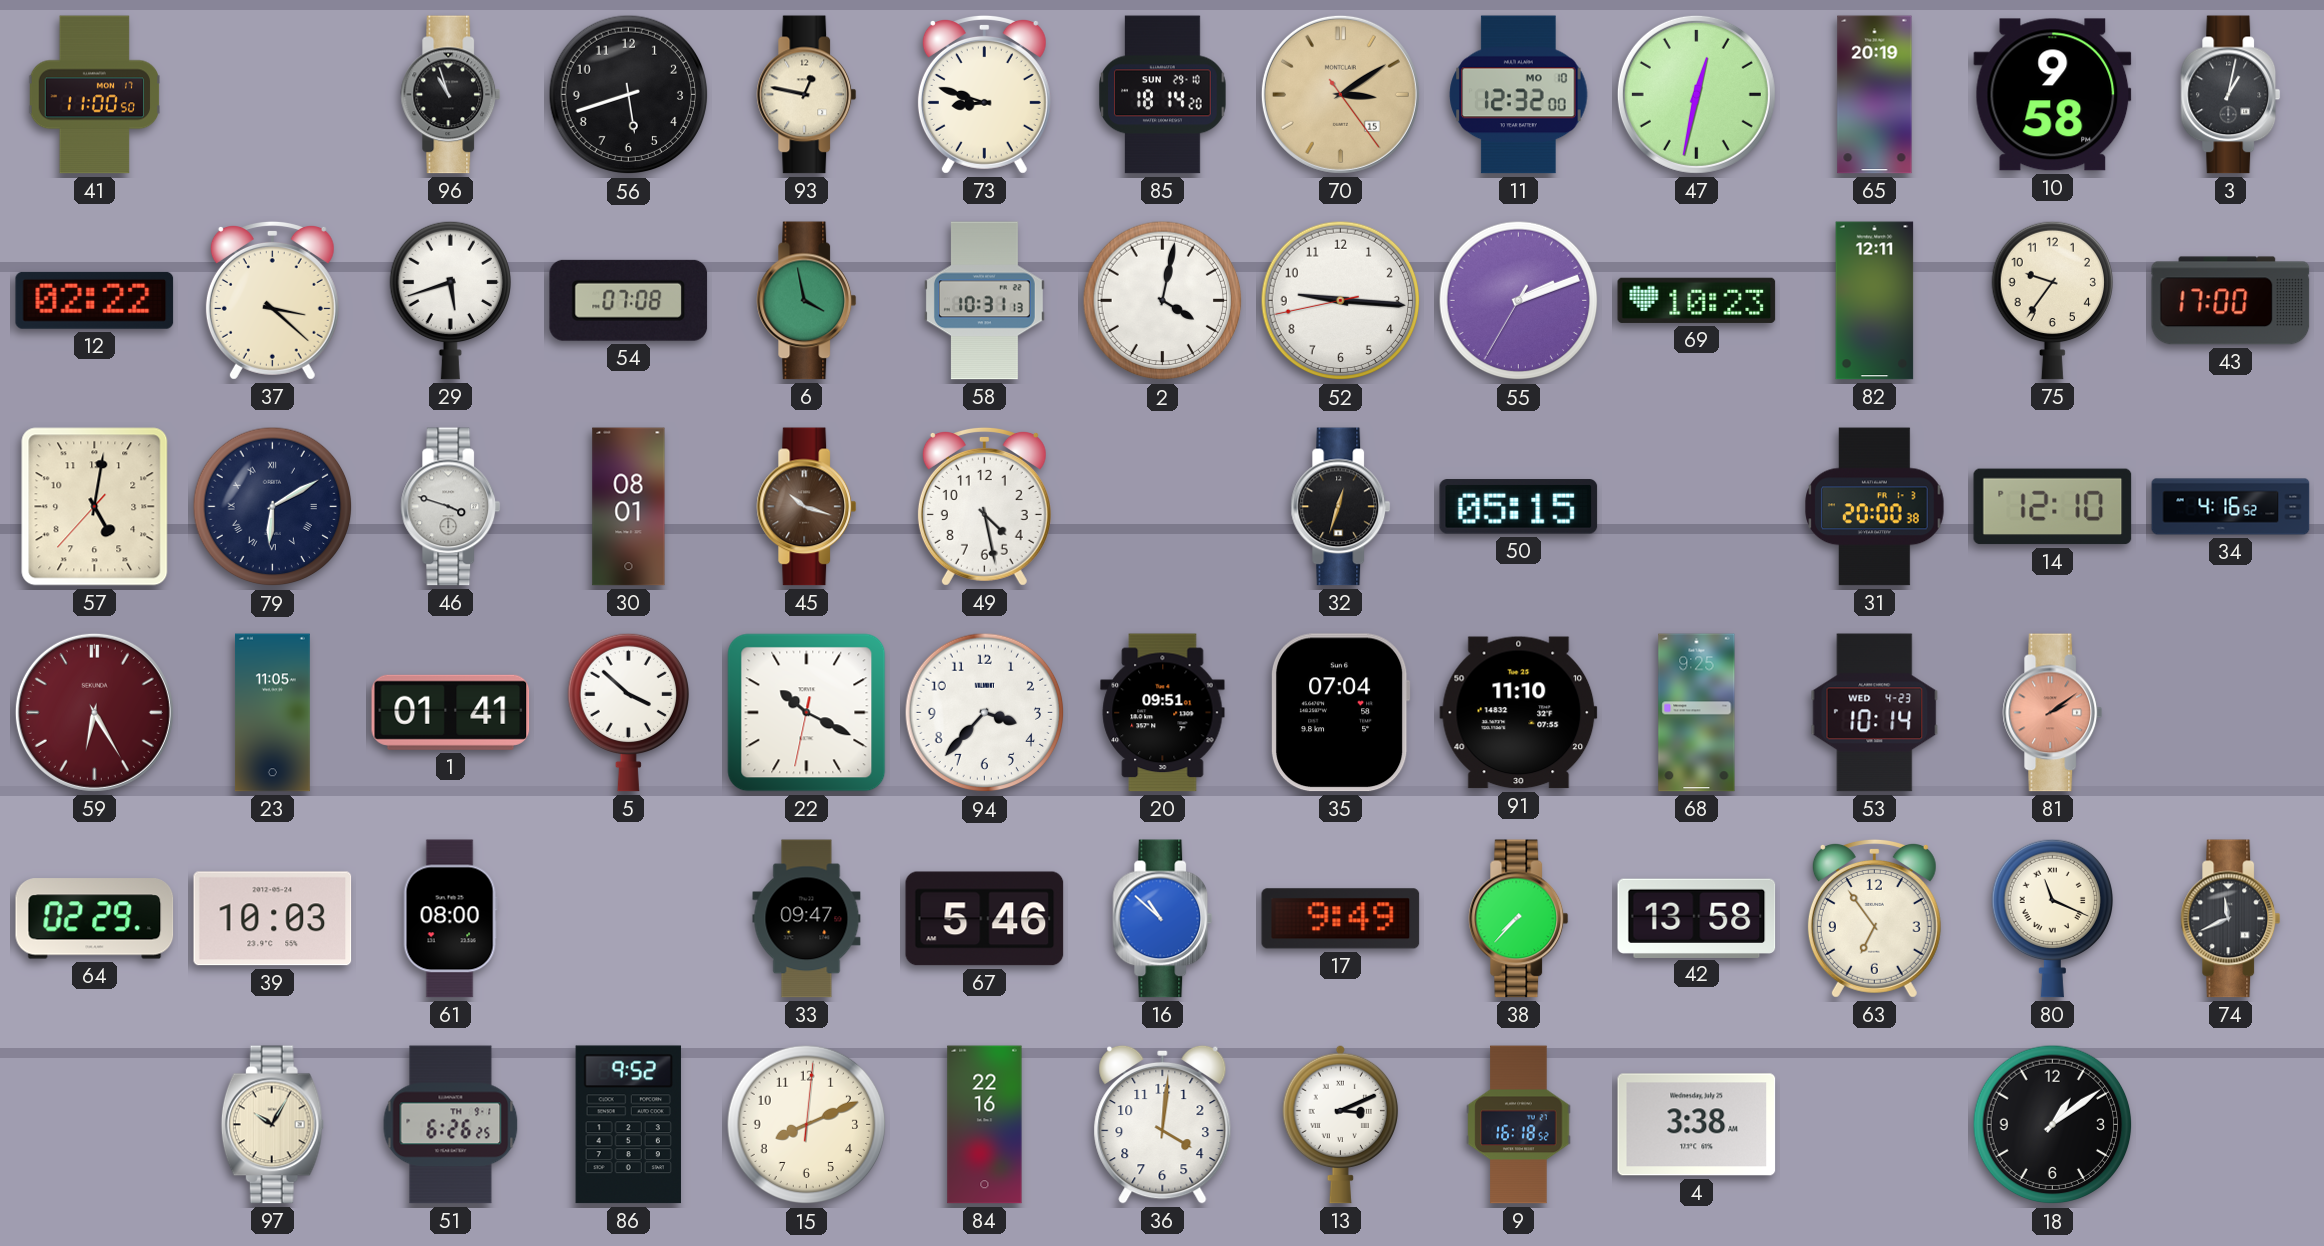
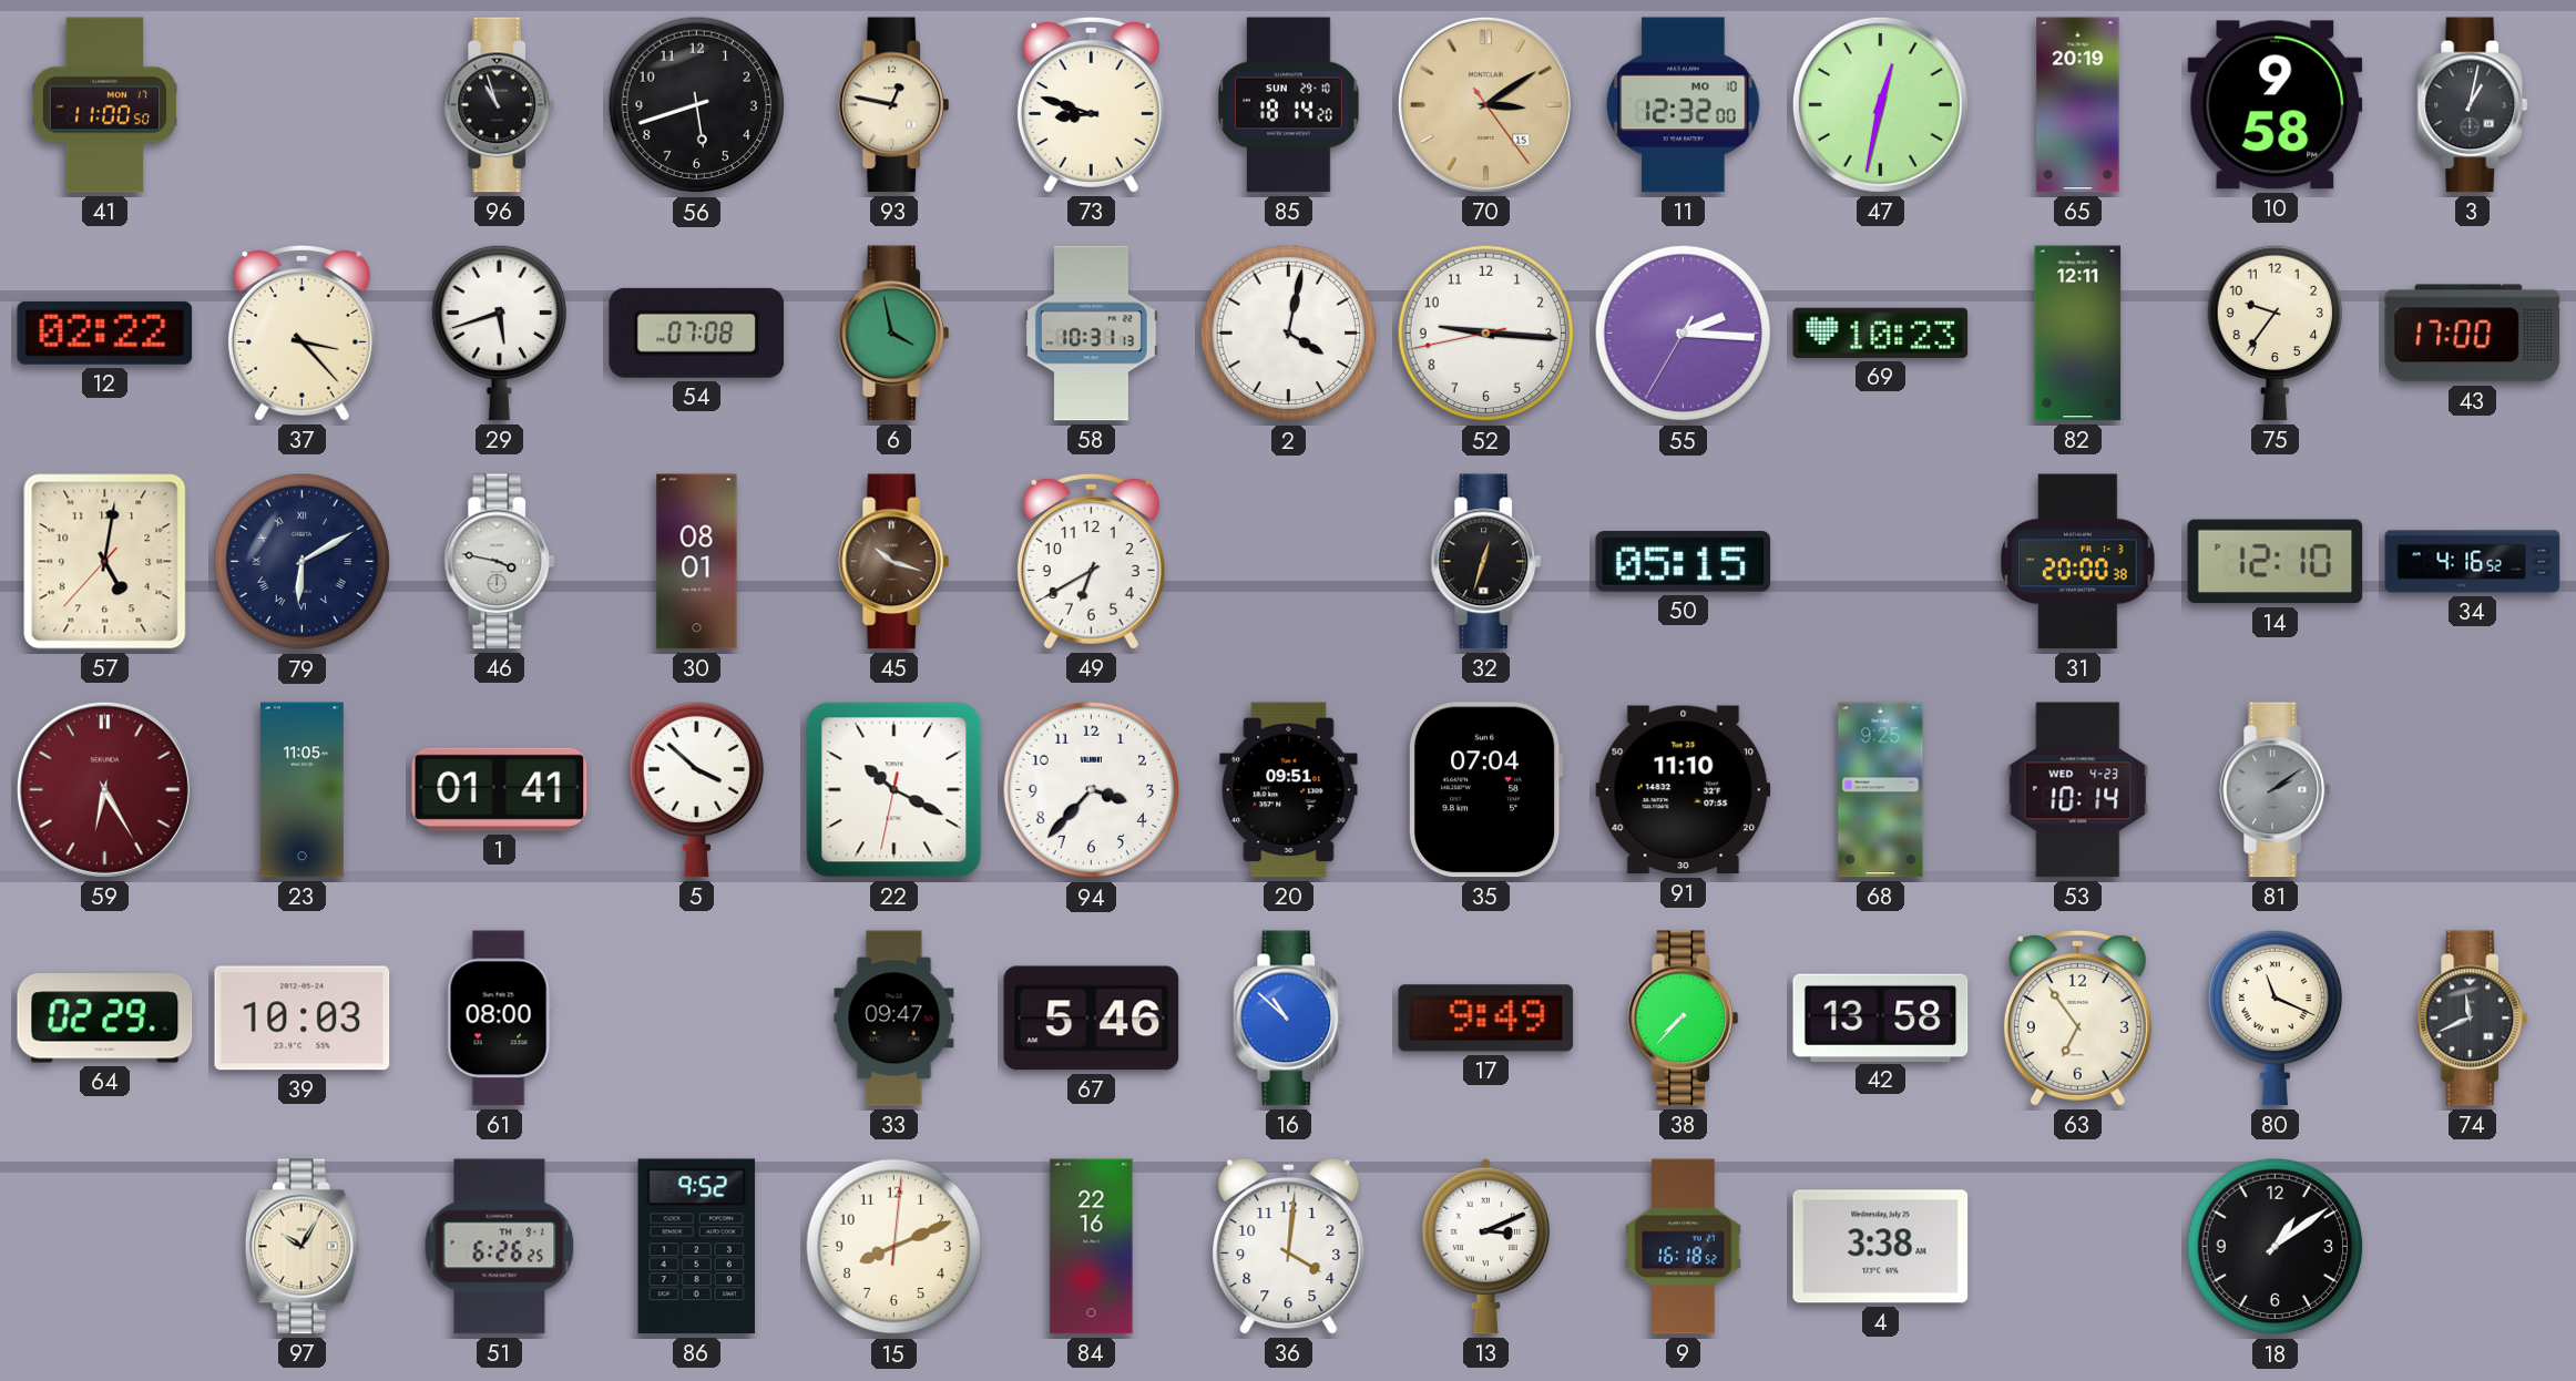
37: 3:22 -> 3:23 (301, 333)
55: 2:11 -> 2:15 (1684, 334)
46: 3:48 -> 3:47 (500, 562)
49: 4:28 -> 6:40 (1091, 561)
81 dial: salmon -> grey (2276, 790)
